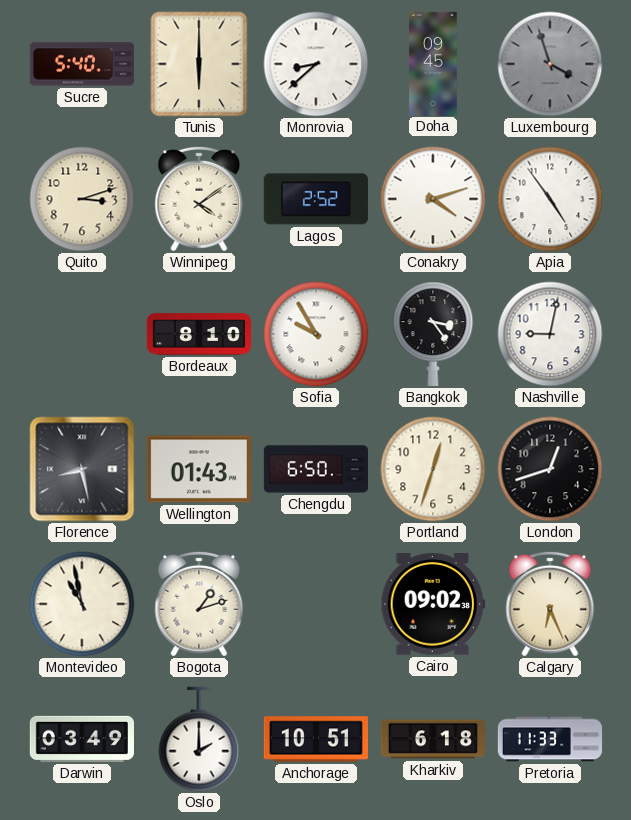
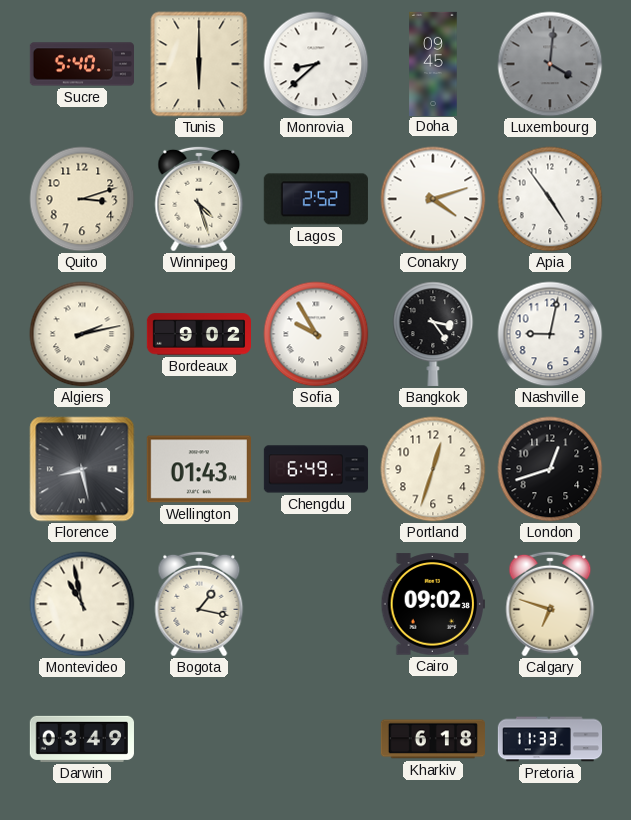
Luxembourg: 3:57 -> 4:01 (550, 64)
Winnipeg: 4:09 -> 4:27 (199, 199)
Algiers: none -> 2:13 (82, 334)
Bordeaux: 8:10 -> 9:02 (198, 334)
Chengdu: 6:50 -> 6:49 (316, 469)
Bogota: 1:12 -> 1:17 (199, 604)
Calgary: 6:26 -> 6:48 (550, 604)
Oslo: 2:00 -> none (199, 739)
Anchorage: 10:51 -> none (316, 739)
